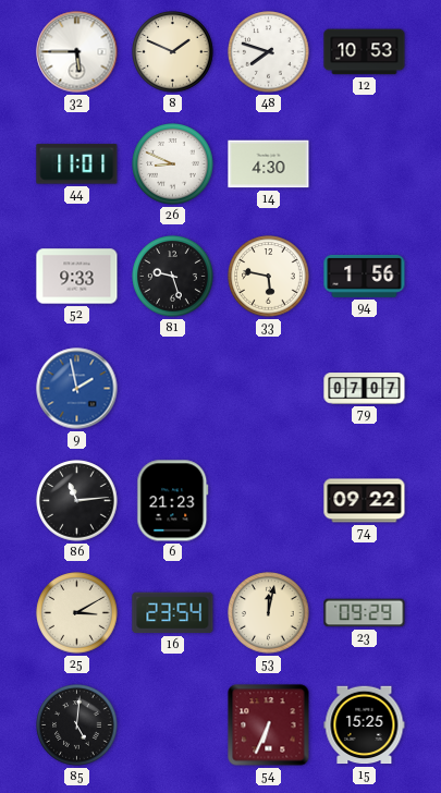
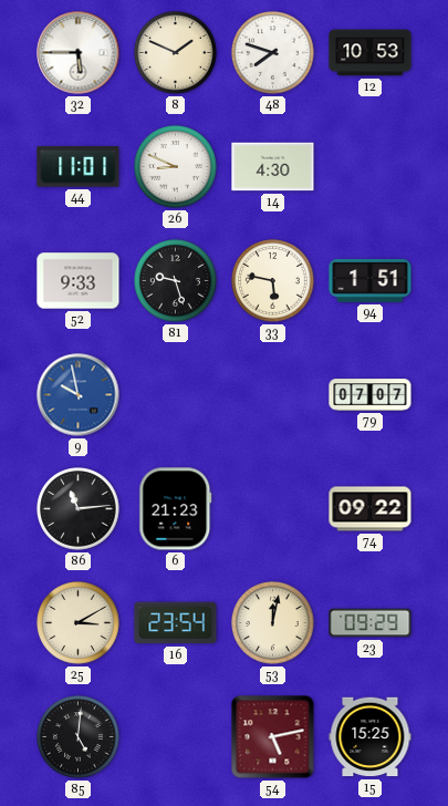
94: 1:56 -> 1:51 (371, 280)
9: 1:58 -> 9:58 (79, 395)
54: 6:34 -> 5:13 (273, 737)
